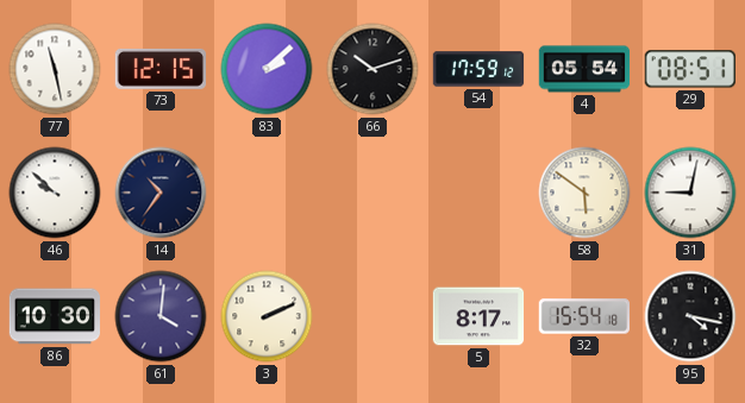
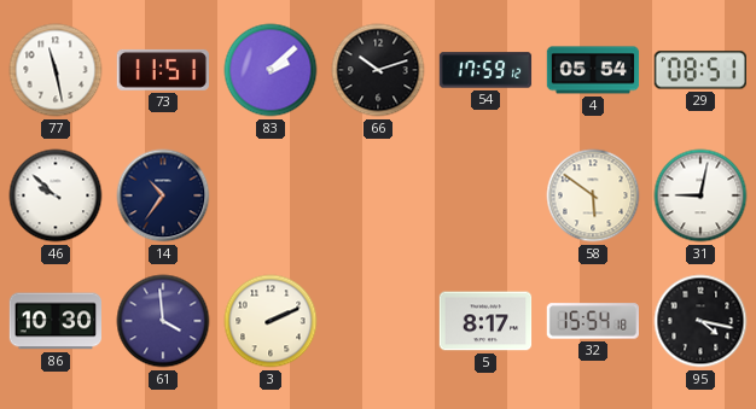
73: 12:15 -> 11:51 (162, 70)
61: 4:01 -> 3:59 (163, 321)
